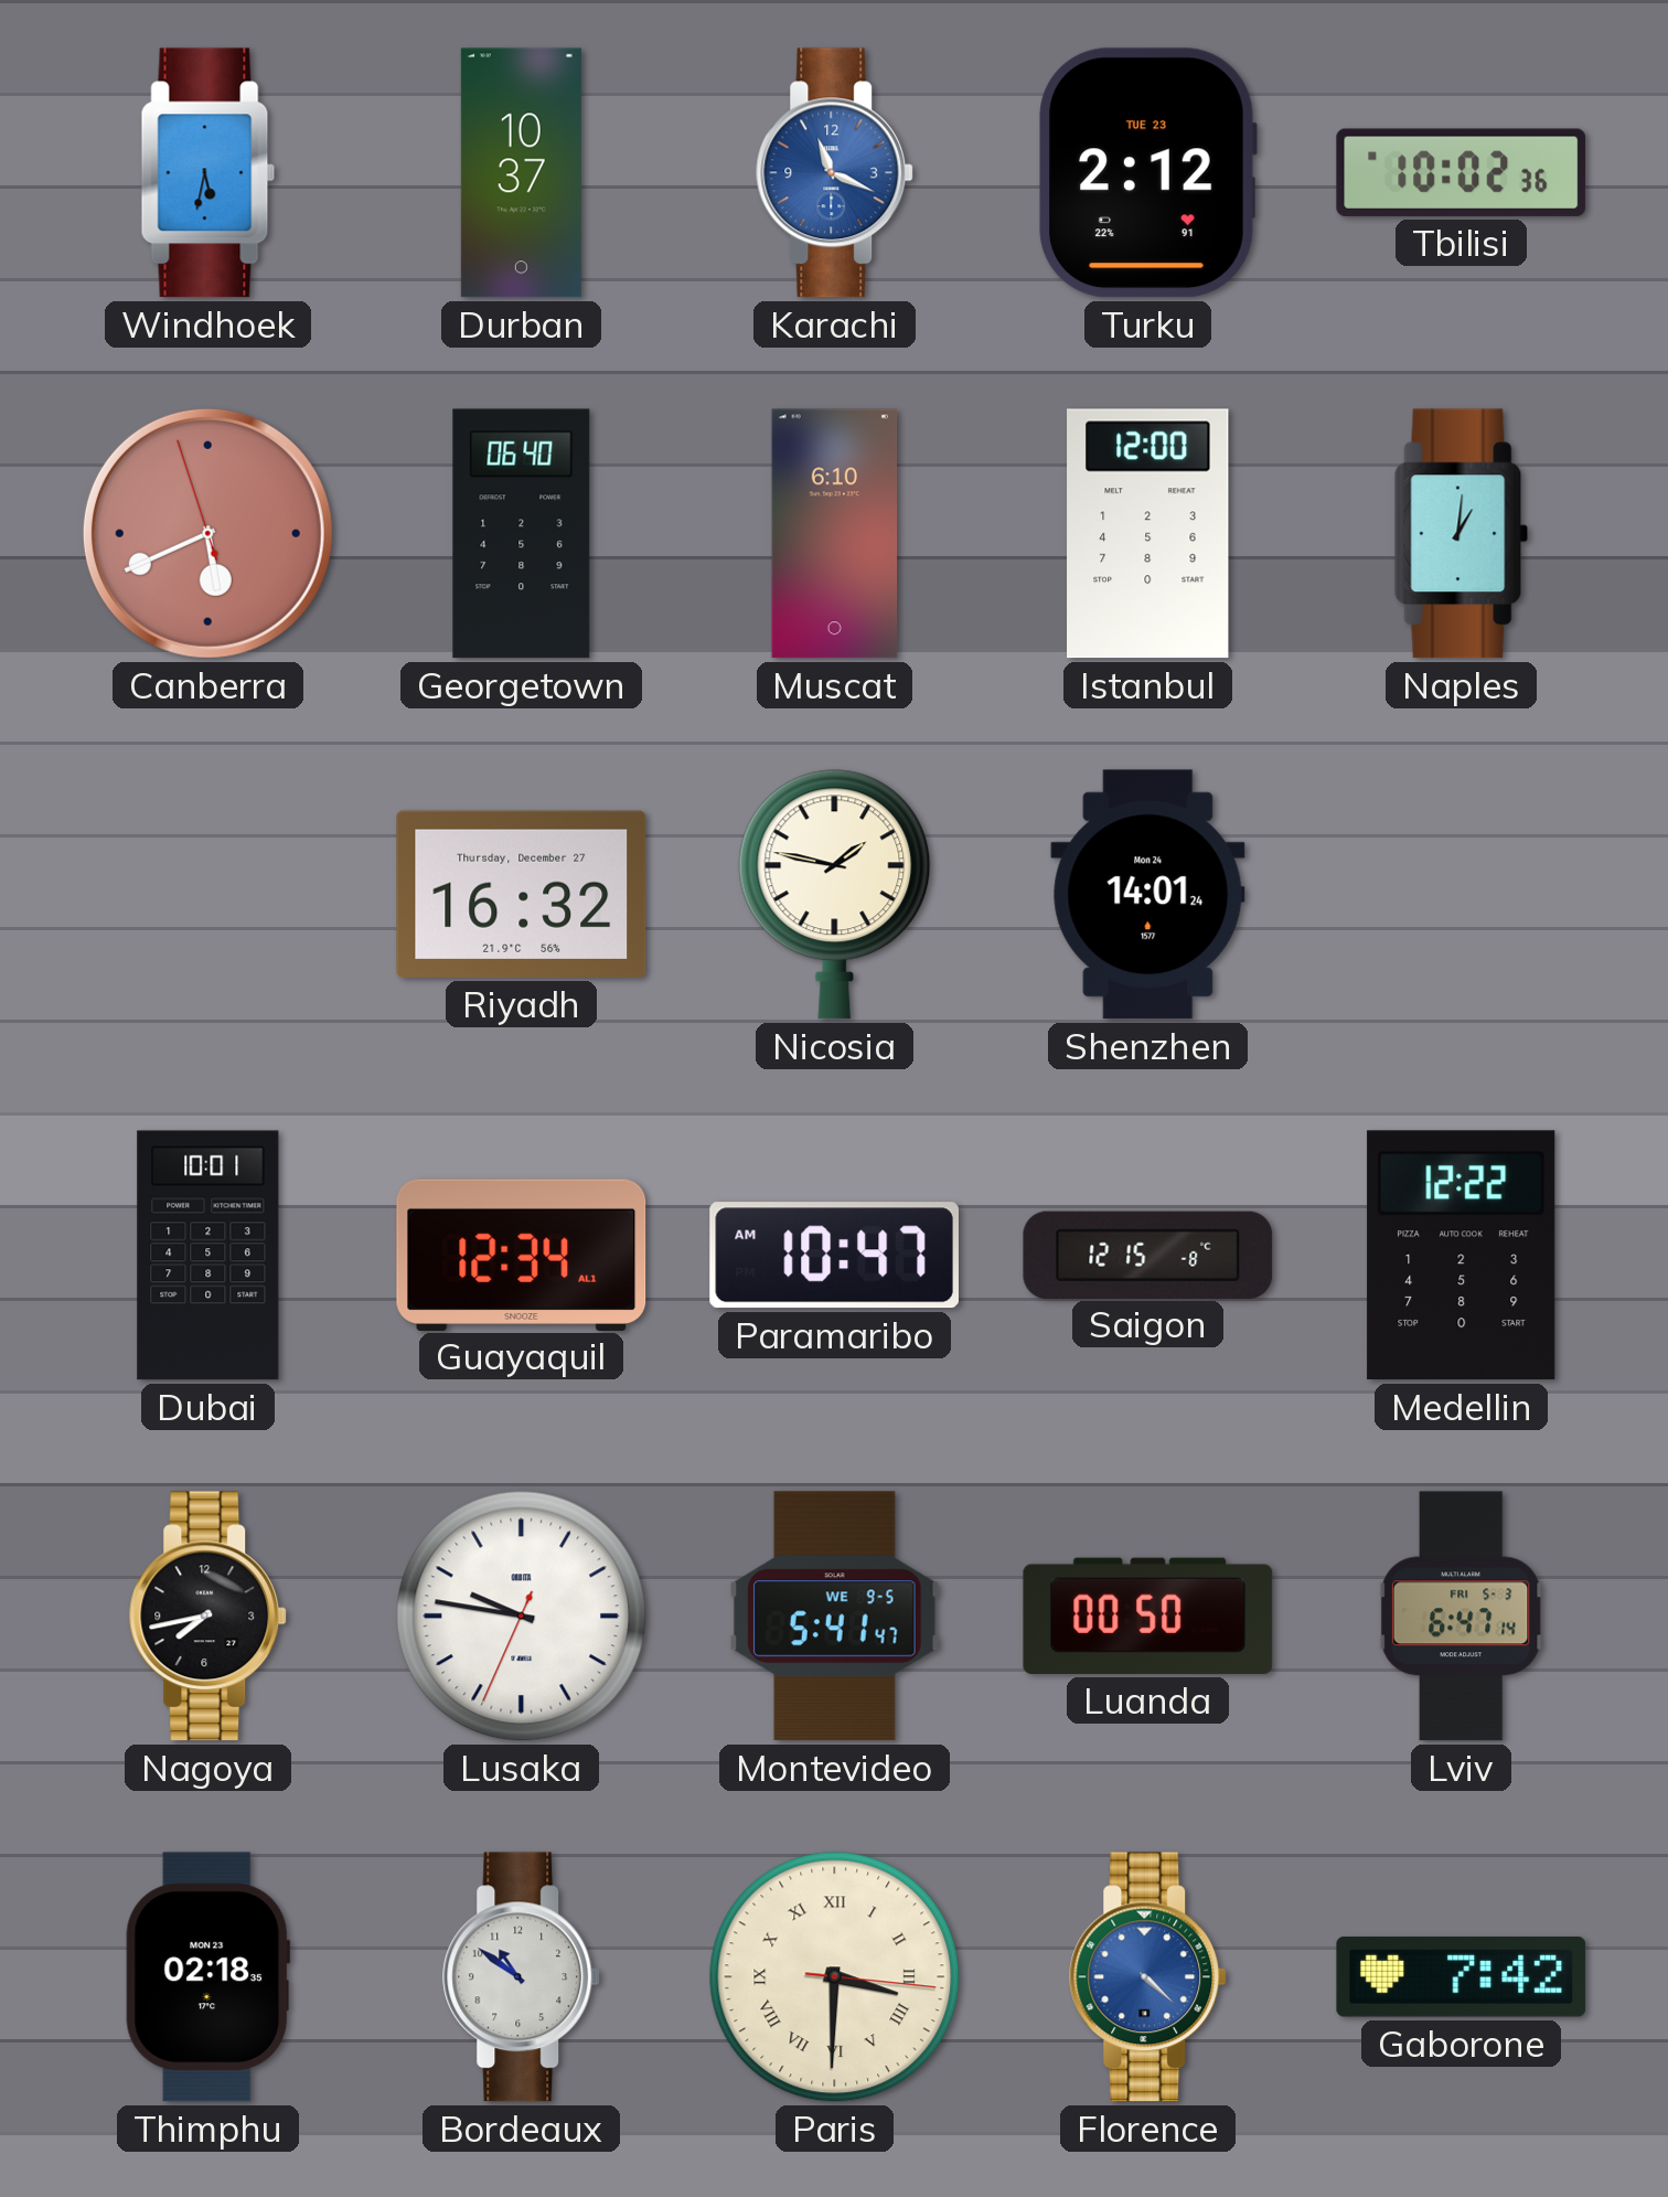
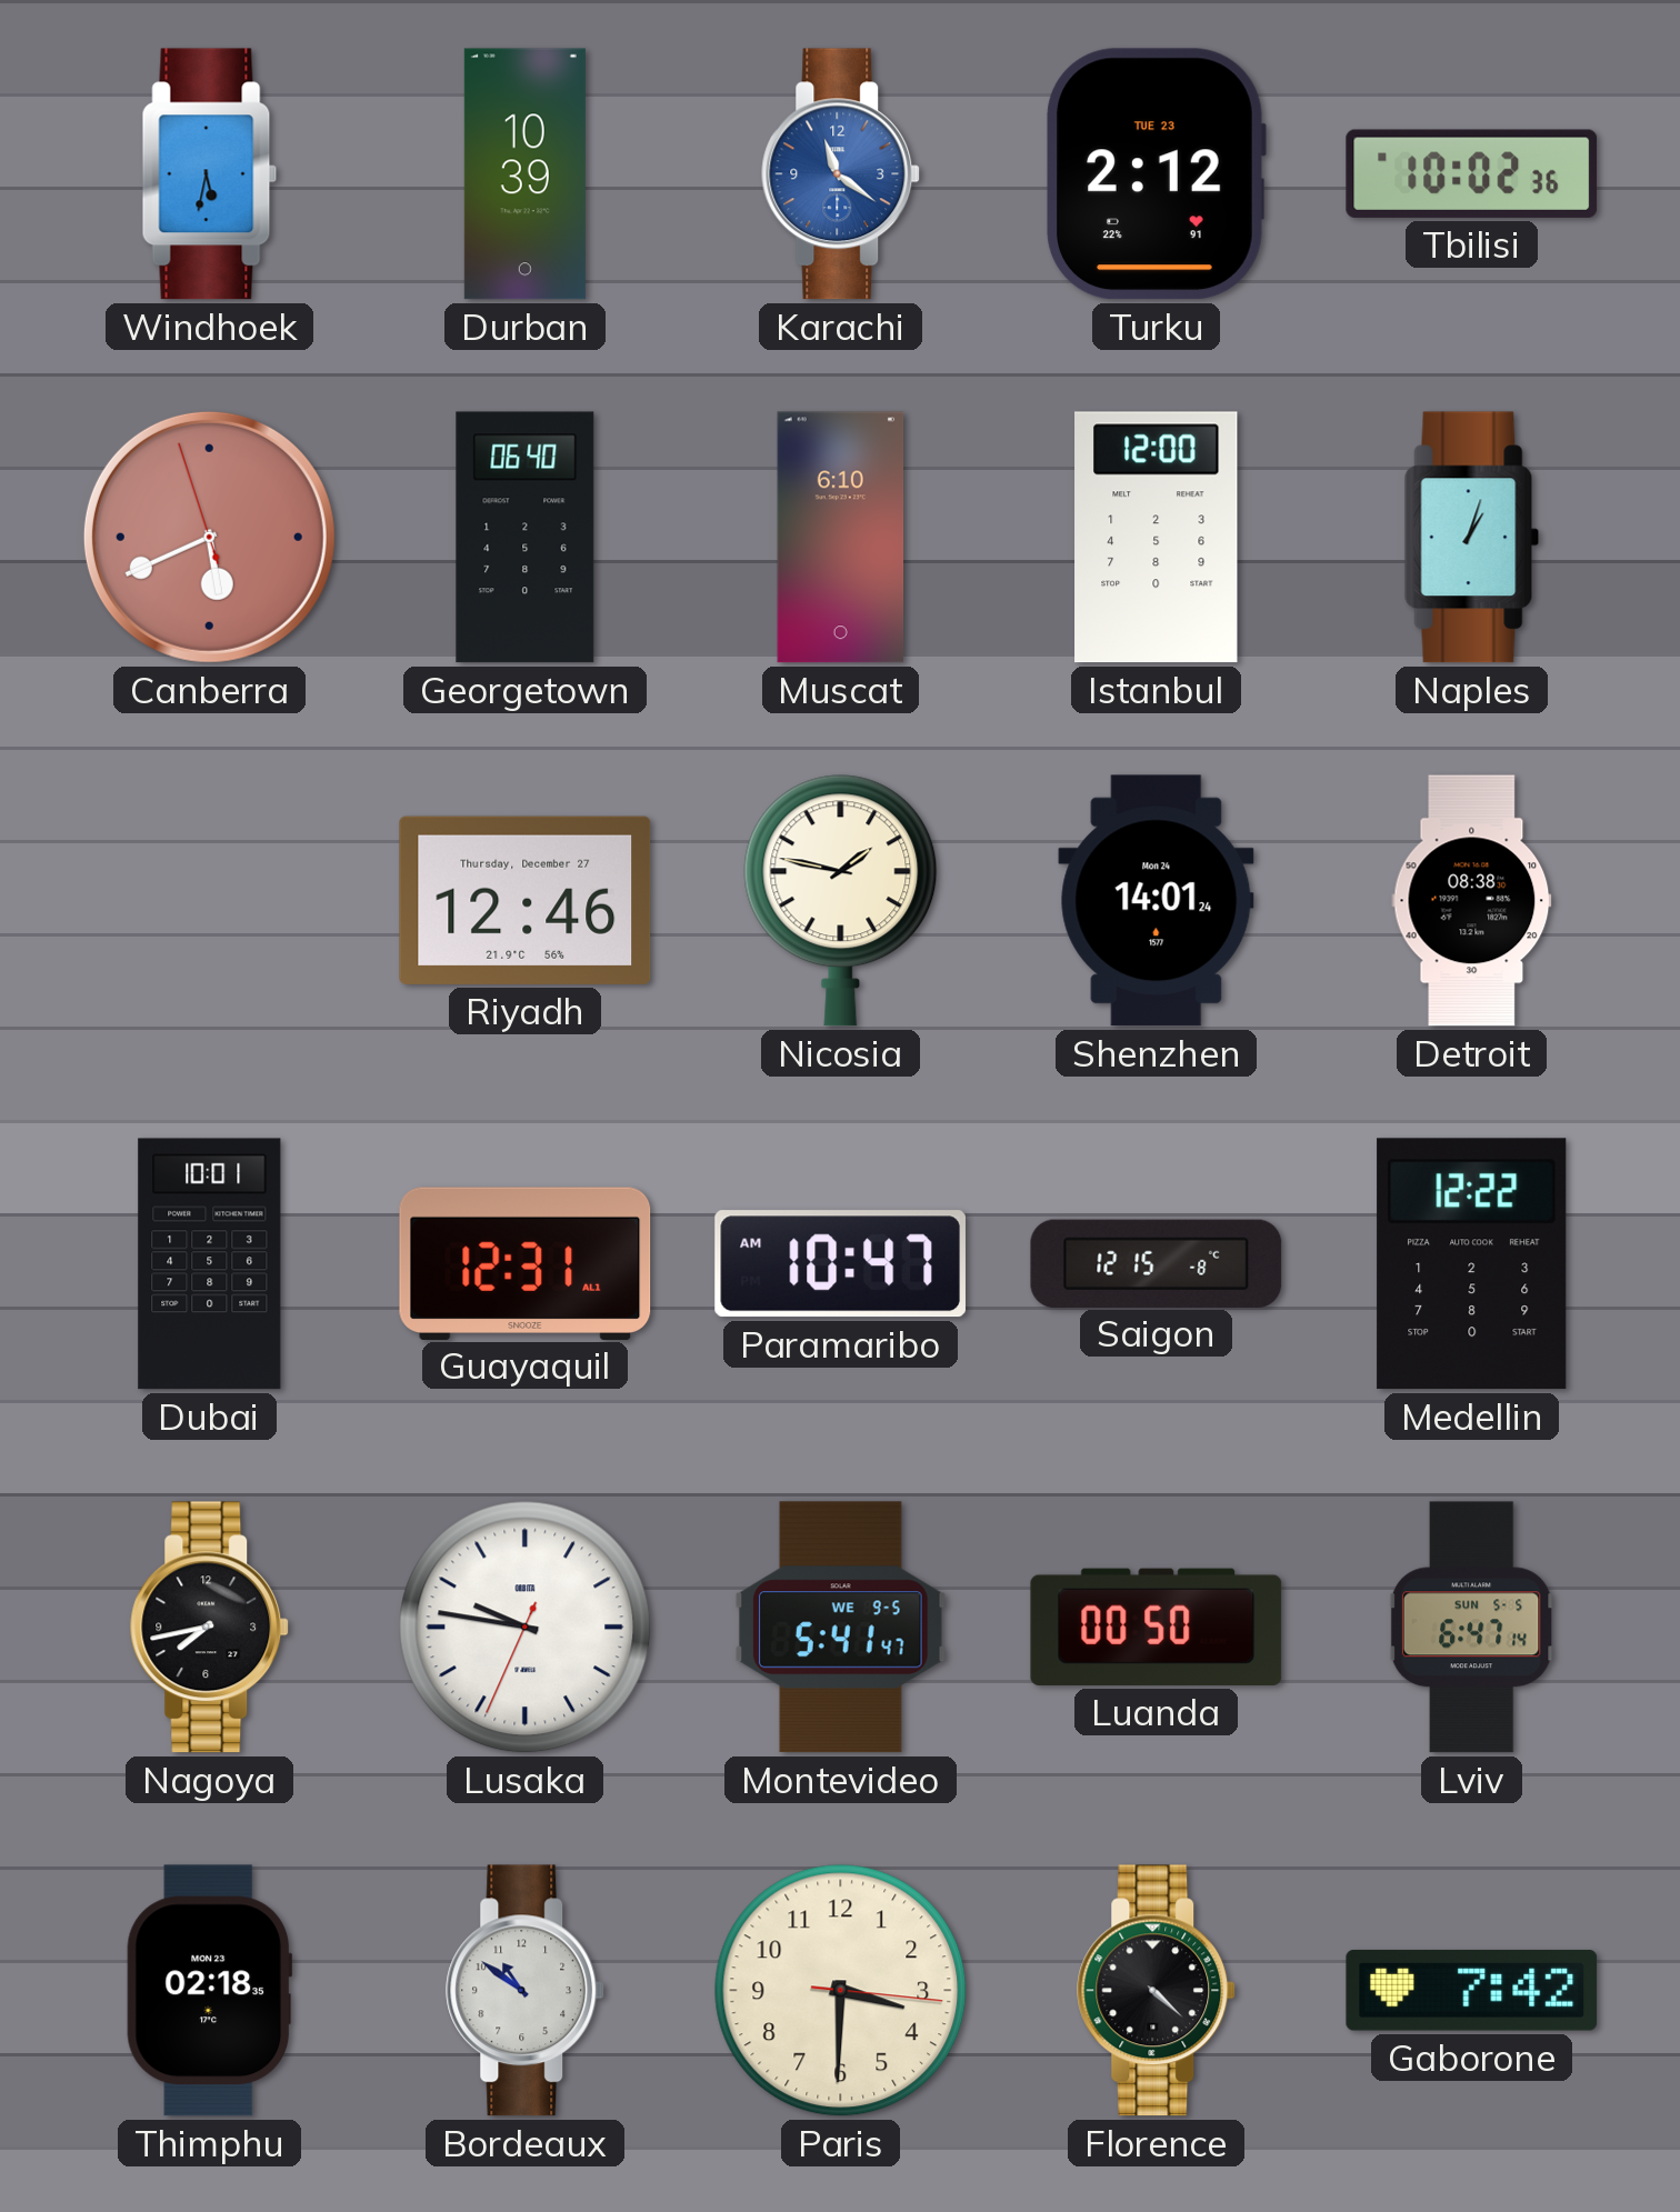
Durban: 10:37 -> 10:39 (524, 174)
Karachi: 11:19 -> 11:21 (841, 174)
Naples: 1:01 -> 1:03 (1472, 538)
Riyadh: 16:32 -> 12:46 (526, 900)
Detroit: none -> 08:38 (1472, 901)
Guayaquil: 12:34 -> 12:31 (526, 1263)
Lviv date: FRI 5-3 -> SUN 5-5 (1471, 1628)
Paris numerals: Roman -> Arabic (841, 1991)
Florence dial: blue -> black (1157, 1991)
